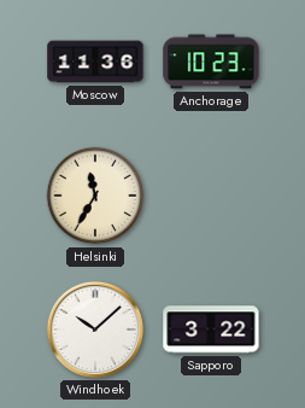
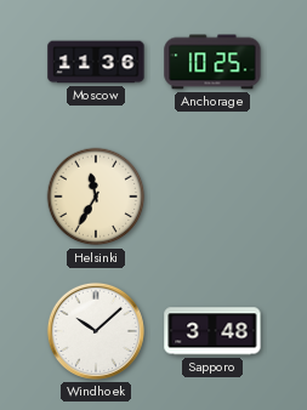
Anchorage: 10:23 -> 10:25 (212, 62)
Sapporo: 3:22 -> 3:48 (212, 331)
